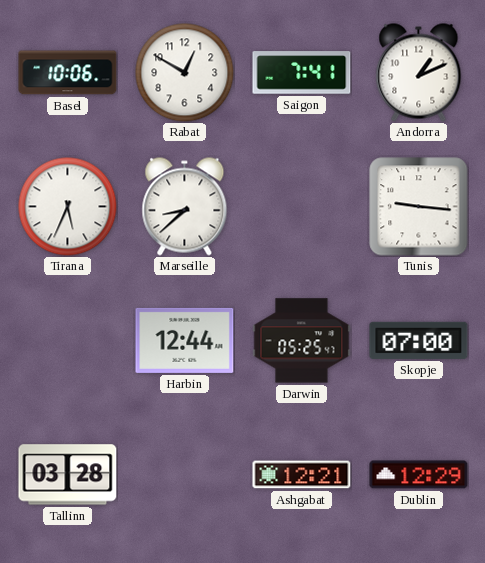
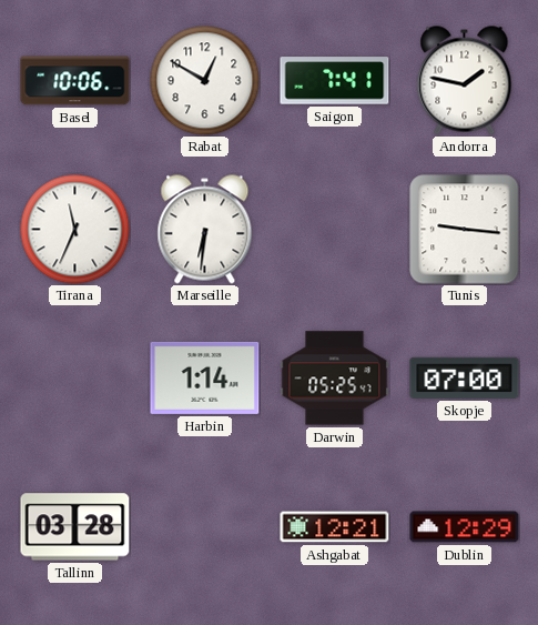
Andorra: 1:11 -> 1:47 (465, 81)
Tirana: 5:34 -> 11:34 (75, 230)
Marseille: 8:38 -> 6:31 (205, 230)
Harbin: 12:44 -> 1:14 (205, 377)
